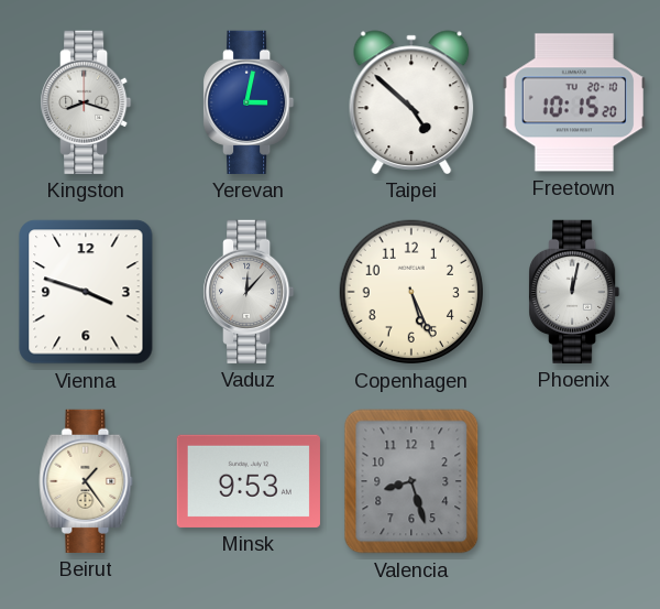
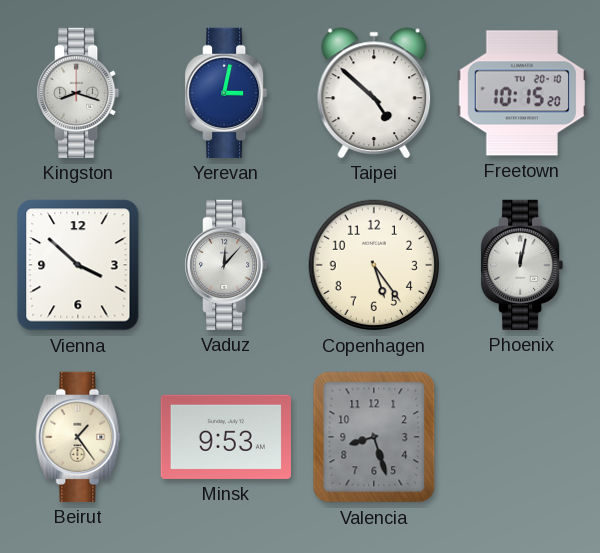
Vienna: 3:48 -> 3:52 (78, 265)
Copenhagen: 5:26 -> 5:24 (374, 265)
